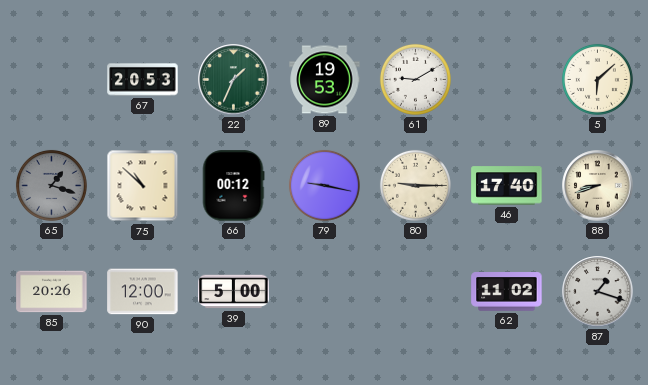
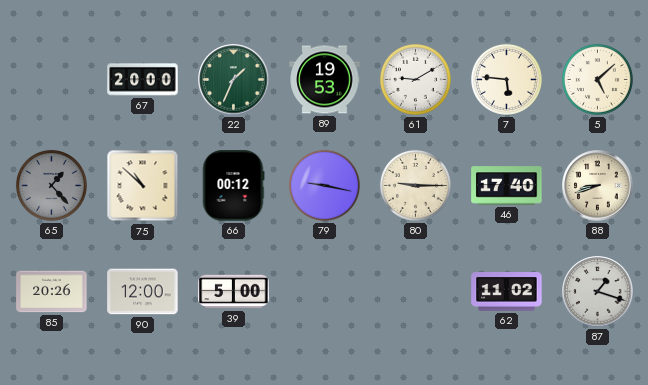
67: 20:53 -> 20:00 (143, 80)
7: none -> 5:46 (506, 79)
5: 6:08 -> 5:08 (597, 79)
65: 1:18 -> 1:23 (51, 185)
